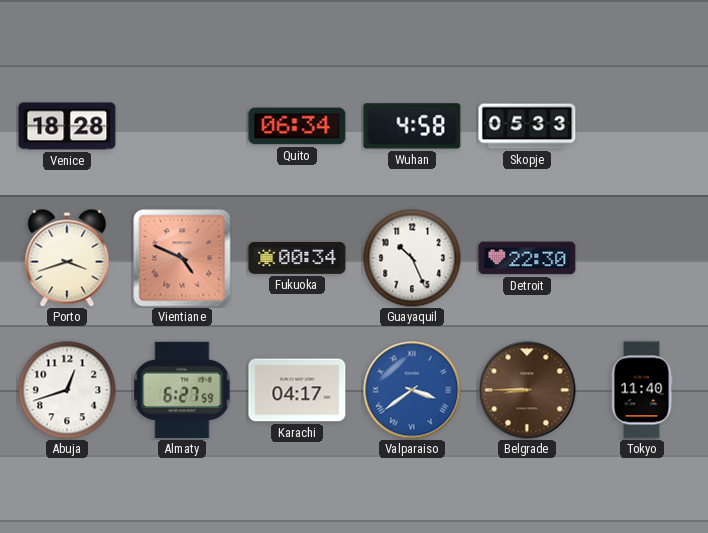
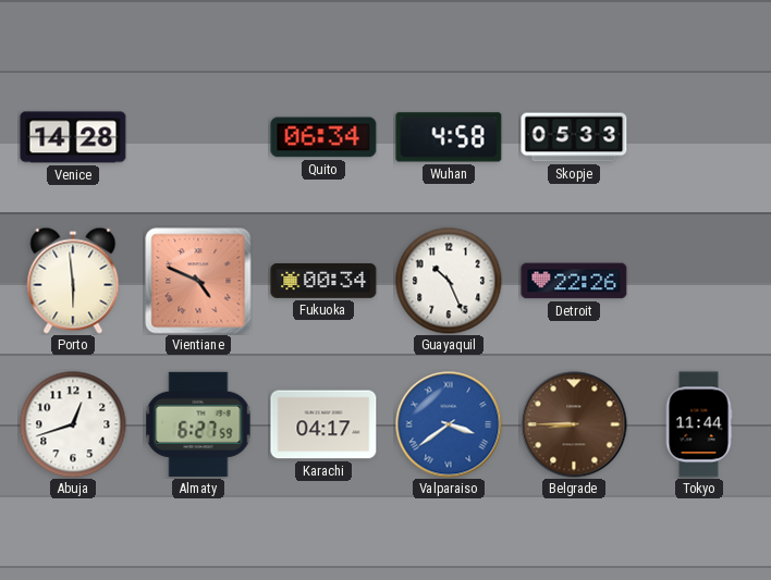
Venice: 18:28 -> 14:28 (73, 137)
Porto: 3:42 -> 5:59 (73, 281)
Detroit: 22:30 -> 22:26 (574, 281)
Tokyo: 11:40 -> 11:44 (699, 424)
